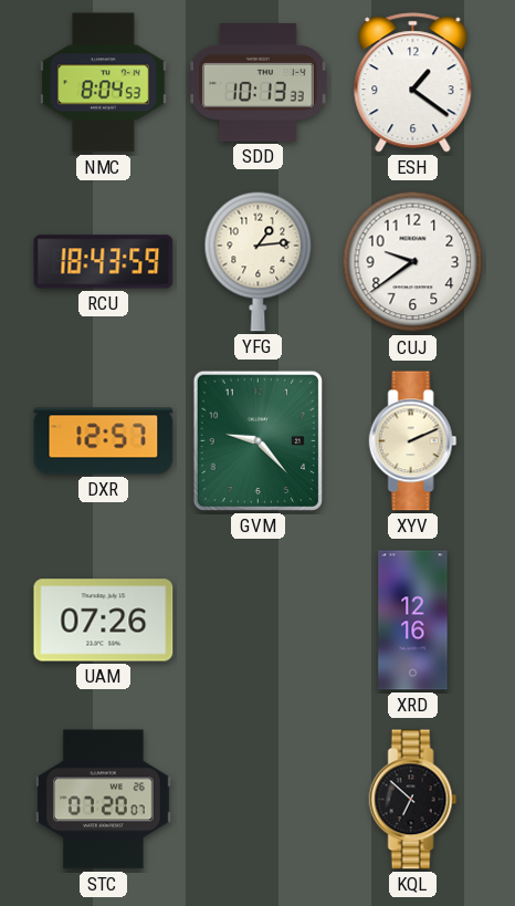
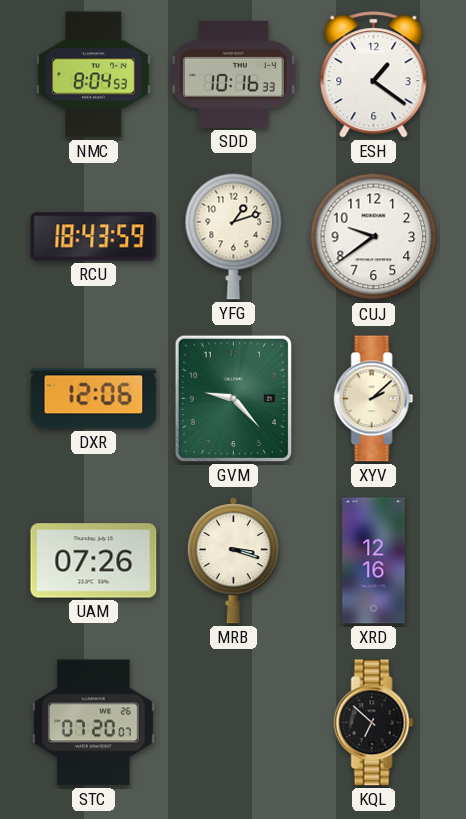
SDD: 10:13 -> 10:16 (234, 75)
YFG: 1:14 -> 1:12 (234, 236)
DXR: 12:57 -> 12:06 (94, 399)
XYV: 2:11 -> 2:08 (374, 399)
MRB: none -> 3:18 (233, 561)
